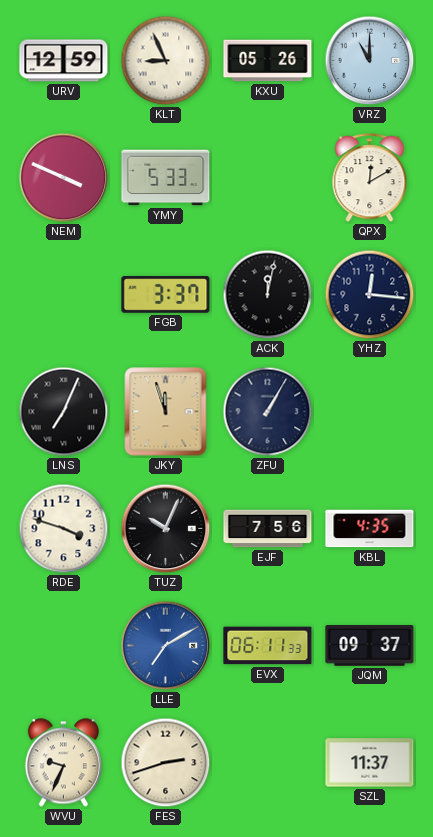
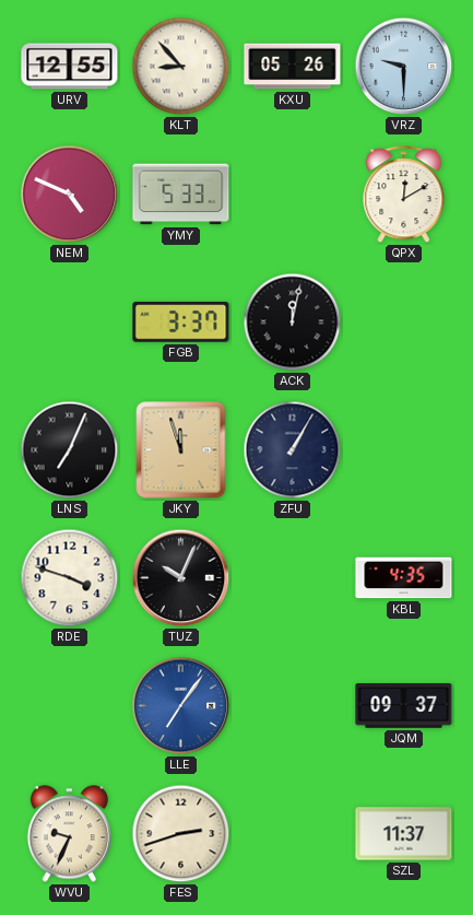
URV: 12:59 -> 12:55 (70, 67)
KLT: 8:56 -> 8:53 (181, 67)
VRZ: 11:00 -> 9:30 (404, 67)
NEM: 3:49 -> 4:49 (70, 195)
YHZ: 12:16 -> none (370, 295)
EJF: 7:56 -> none (268, 529)
LLE: 7:10 -> 7:06 (181, 706)
EVX: 06:11 -> none (268, 646)
